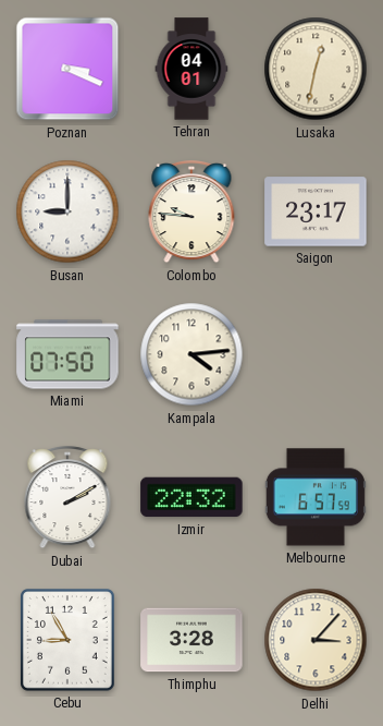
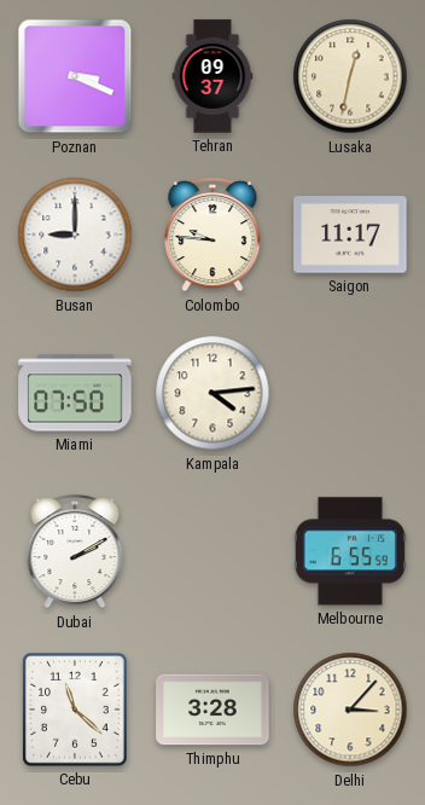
Tehran: 04:01 -> 09:37 (212, 76)
Saigon: 23:17 -> 11:17 (350, 234)
Izmir: 22:32 -> none (191, 497)
Melbourne: 6:57 -> 6:55 (350, 551)
Cebu: 8:55 -> 11:22 (76, 711)
